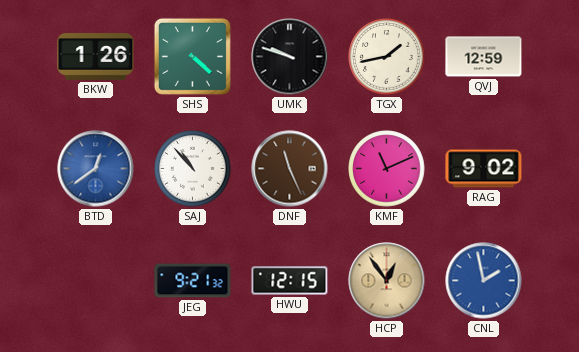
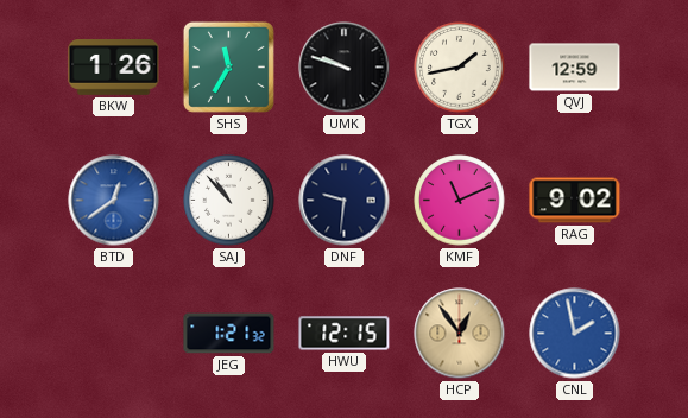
SHS: 4:22 -> 11:35 (228, 66)
DNF: 11:26 -> 9:31 (345, 201)
DNF dial: brown -> navy (345, 201)
JEG: 9:21 -> 1:21 (229, 334)
